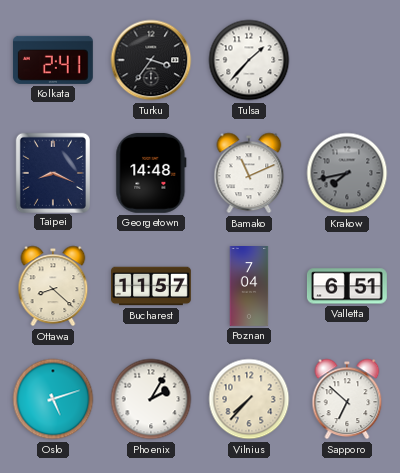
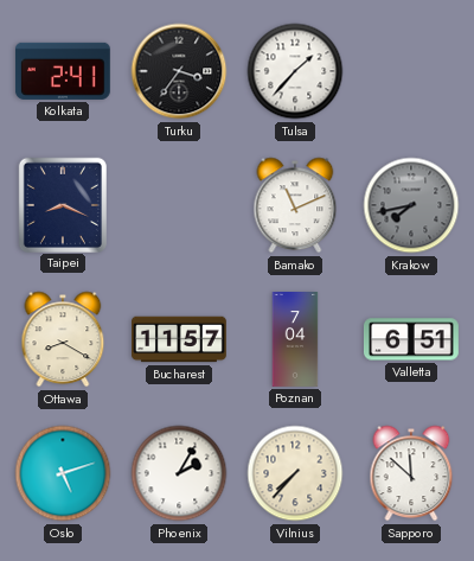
Georgetown: 14:48 -> none (151, 173)
Ottawa: 8:22 -> 8:20 (63, 339)
Sapporo: 6:52 -> 11:52 (411, 473)
